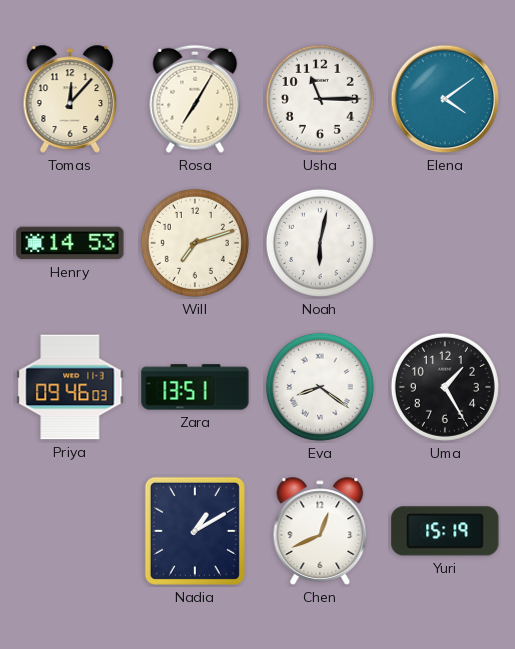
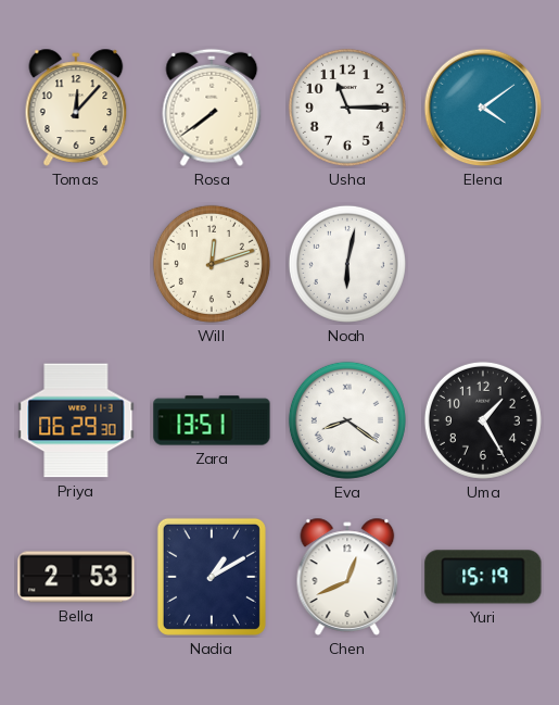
Rosa: 7:05 -> 7:39 (212, 108)
Henry: 14:53 -> none (70, 243)
Will: 7:12 -> 12:12 (212, 264)
Priya: 09:46 -> 06:29 (76, 420)
Bella: none -> 2:53 (76, 577)
